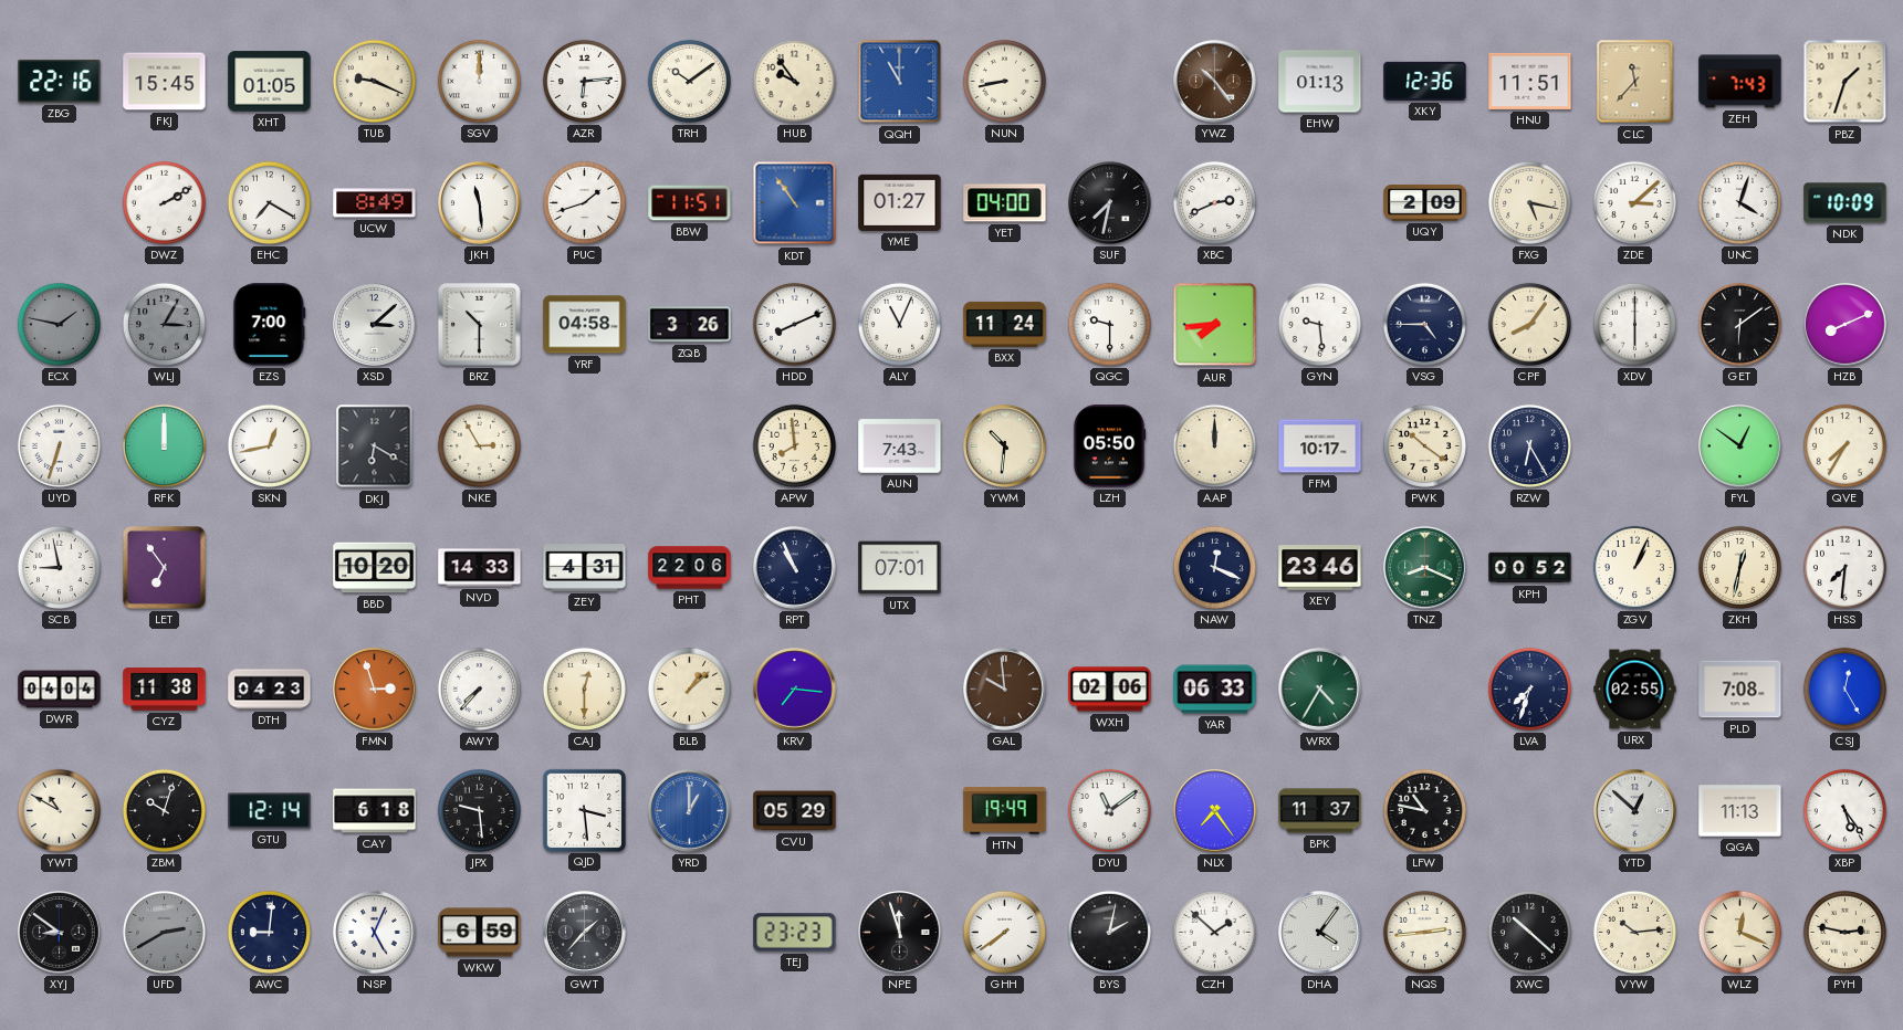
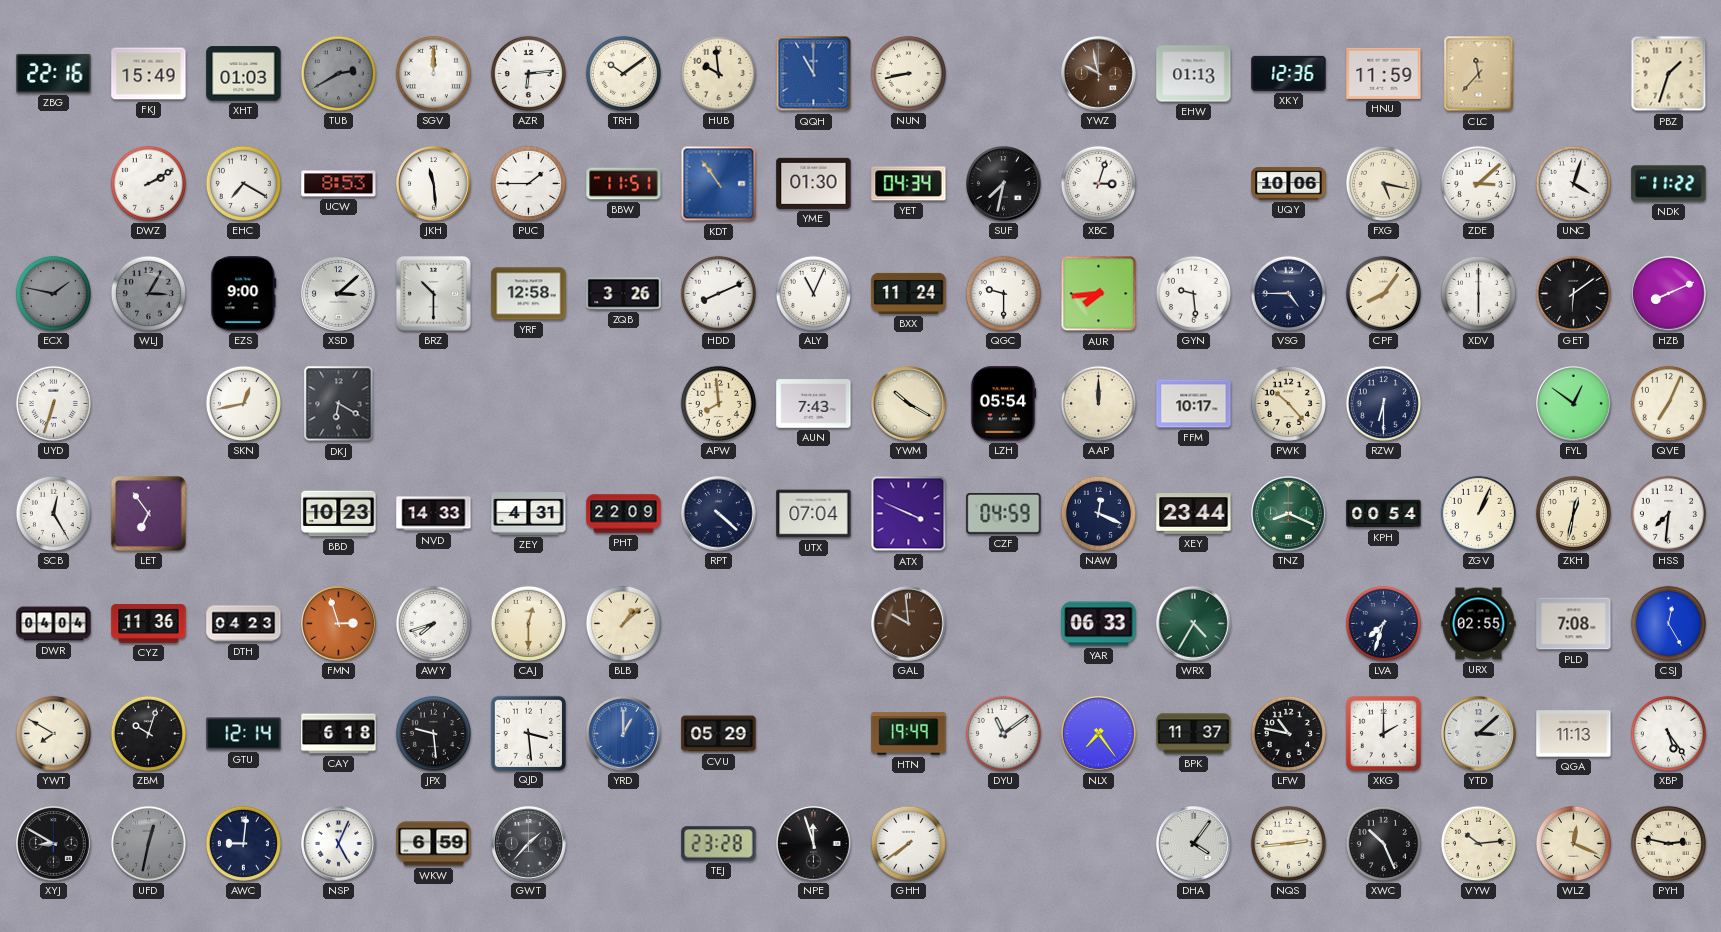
FKJ: 15:45 -> 15:49 (149, 74)
XHT: 01:05 -> 01:03 (244, 74)
TUB: 9:19 -> 2:40 (338, 73)
TUB dial: cream -> grey (338, 73)
HUB: 9:54 -> 9:59 (718, 73)
YWZ: 10:24 -> 9:58 (1099, 74)
HNU: 11:51 -> 11:59 (1384, 73)
ZEH: 7:43 -> none (1740, 82)
UCW: 8:49 -> 8:53 (339, 184)
PUC: 1:42 -> 1:45 (528, 183)
YME: 01:27 -> 01:30 (814, 183)
YET: 04:00 -> 04:34 (909, 184)
XBC: 2:41 -> 3:03 (1098, 183)
UQY: 2:09 -> 10:06 (1289, 184)
NDK: 10:09 -> 11:22 (1669, 184)
EZS: 7:00 -> 9:00 (244, 294)
YRF: 04:58 -> 12:58 (529, 294)
RFK: 12:00 -> none (164, 445)
NKE: 2:55 -> none (479, 445)
YWM: 10:31 -> 10:20 (909, 404)
LZH: 05:50 -> 05:54 (1003, 404)
PWK: 10:21 -> 10:23 (1288, 403)
RZW: 6:25 -> 6:30 (1383, 403)
QVE: 7:35 -> 7:04 (1668, 403)
SCB: 8:58 -> 12:25 (53, 513)
BBD: 10:20 -> 10:23 (339, 514)
PHT: 22:06 -> 22:09 (624, 514)
RPT: 10:56 -> 4:22 (719, 514)
UTX: 07:01 -> 07:04 (814, 514)
ATX: none -> 3:49 (909, 514)
CZF: none -> 04:59 (1004, 514)
XEY: 23:46 -> 23:44 (1194, 514)
KPH: 00:52 -> 00:54 (1384, 514)
CYZ: 11:38 -> 11:36 (149, 624)
AWY: 7:37 -> 7:42 (433, 623)
KRV: 7:16 -> none (795, 690)
WXH: 02:06 -> none (1110, 690)
YWT: 10:50 -> 7:50 (53, 733)
XKG: none -> 2:00 (1384, 734)
YTD: 12:52 -> 3:08 (1479, 734)
XYJ: 8:51 -> 8:50 (54, 844)
UFD: 2:40 -> 12:32 (148, 843)
TEJ: 23:23 -> 23:28 (719, 844)
BYS: 2:02 -> none (1109, 932)
CZH: 1:52 -> none (1214, 932)
XWC: 10:22 -> 10:26 (1383, 843)
